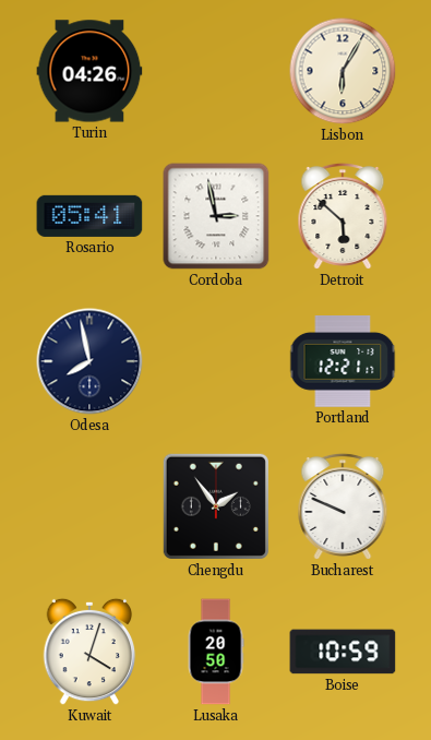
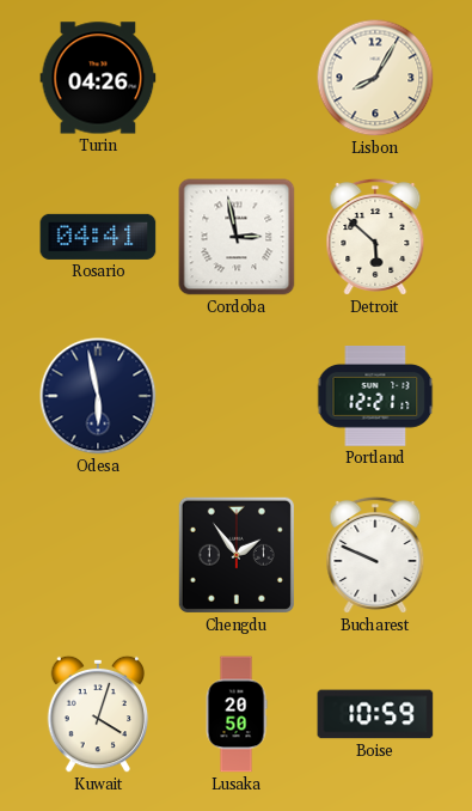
Lisbon: 6:05 -> 8:05 (375, 78)
Rosario: 05:41 -> 04:41 (98, 237)
Odesa: 7:58 -> 5:58 (98, 396)
